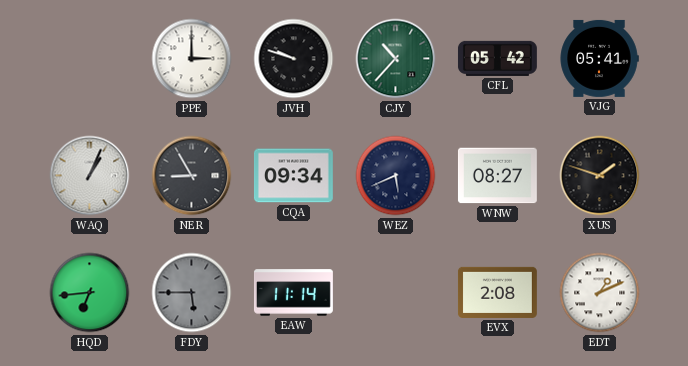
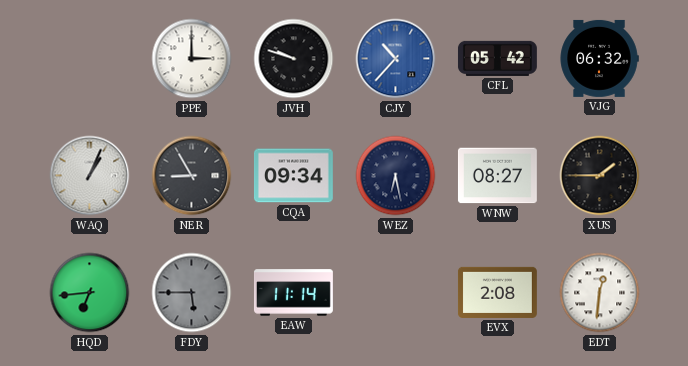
CJY dial: green -> blue (396, 59)
VJG: 05:41 -> 06:32 (599, 58)
WEZ: 5:41 -> 6:28 (396, 176)
XUS: 1:48 -> 1:45 (600, 176)
EDT: 1:11 -> 12:31 (600, 293)
